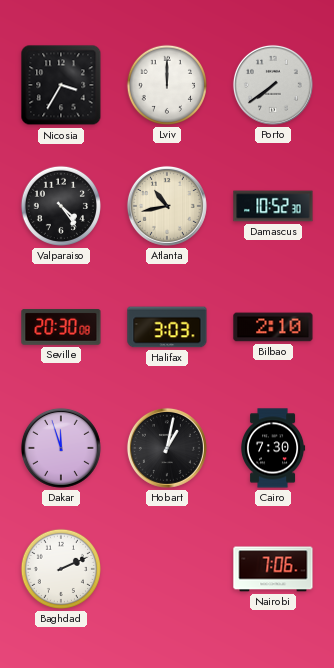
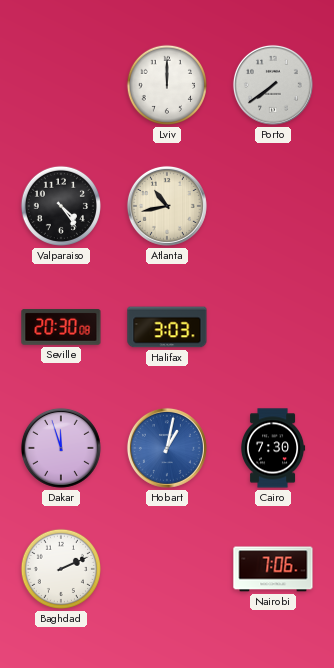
Nicosia: 3:35 -> none (61, 85)
Damascus: 10:52 -> none (273, 206)
Bilbao: 2:10 -> none (273, 327)
Hobart dial: black -> blue (167, 448)
